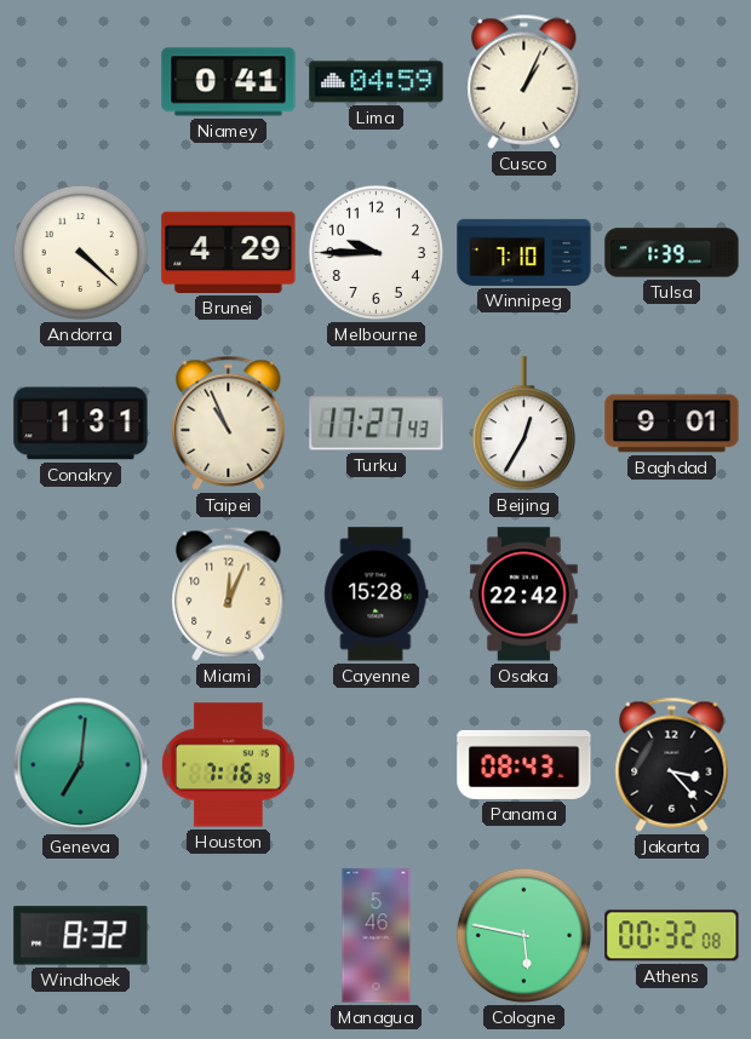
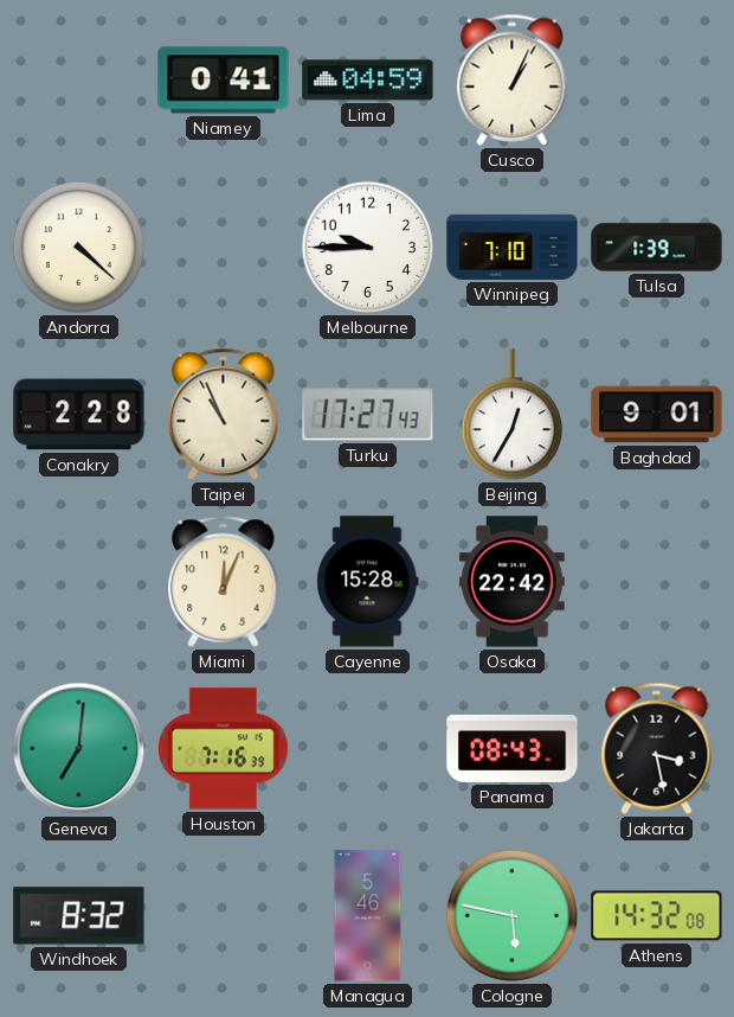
Brunei: 4:29 -> none (229, 252)
Conakry: 1:31 -> 2:28 (79, 415)
Jakarta: 3:23 -> 3:28 (657, 748)
Athens: 00:32 -> 14:32 (657, 916)
